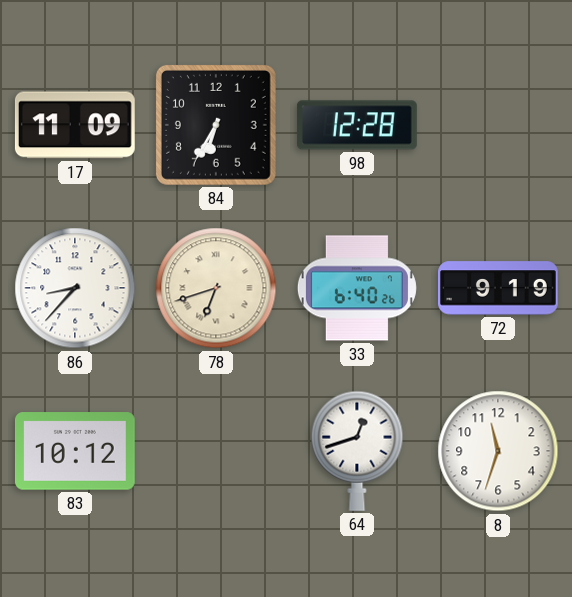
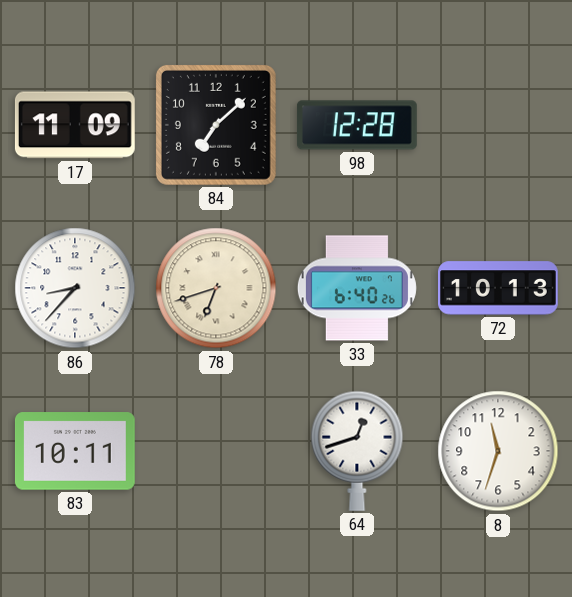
84: 6:35 -> 7:08 (216, 125)
72: 9:19 -> 10:13 (499, 288)
83: 10:12 -> 10:11 (75, 451)
